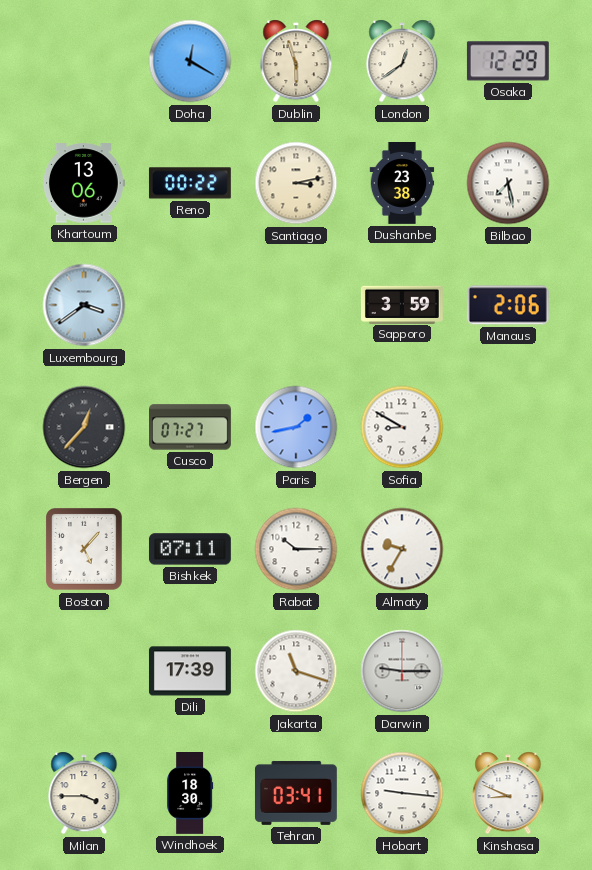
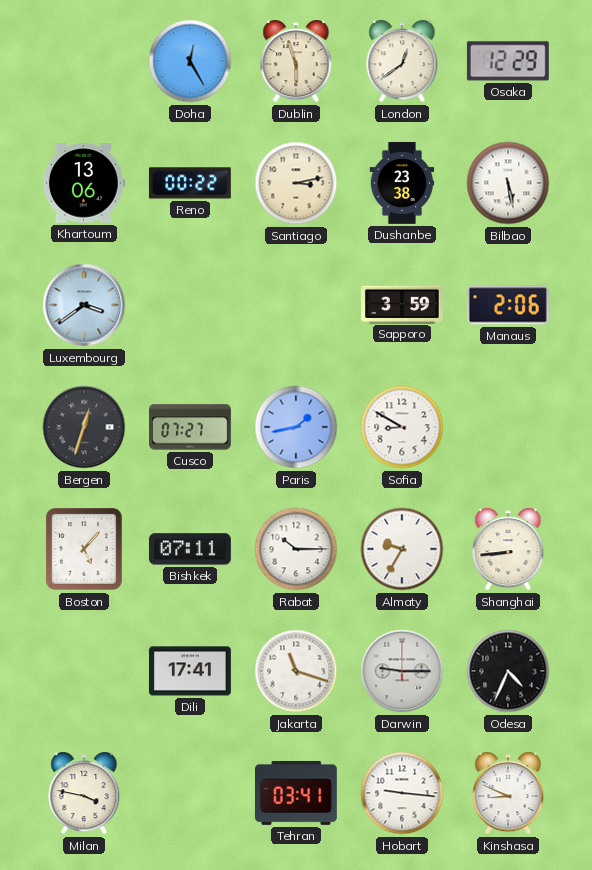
Doha: 12:20 -> 12:25 (190, 61)
Bilbao: 7:28 -> 5:28 (508, 183)
Bergen: 12:37 -> 12:33 (84, 427)
Shanghai: none -> 8:44 (508, 549)
Dili: 17:39 -> 17:41 (190, 671)
Odesa: none -> 4:34 (508, 671)
Milan: 3:45 -> 3:47 (84, 793)
Windhoek: 18:30 -> none (190, 794)
